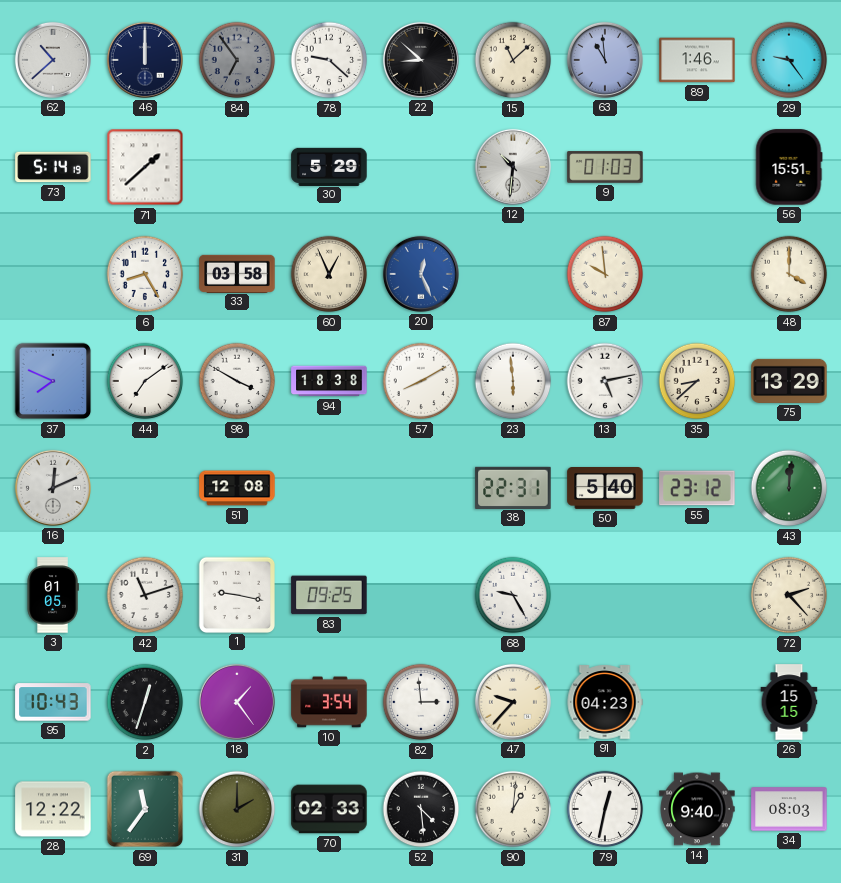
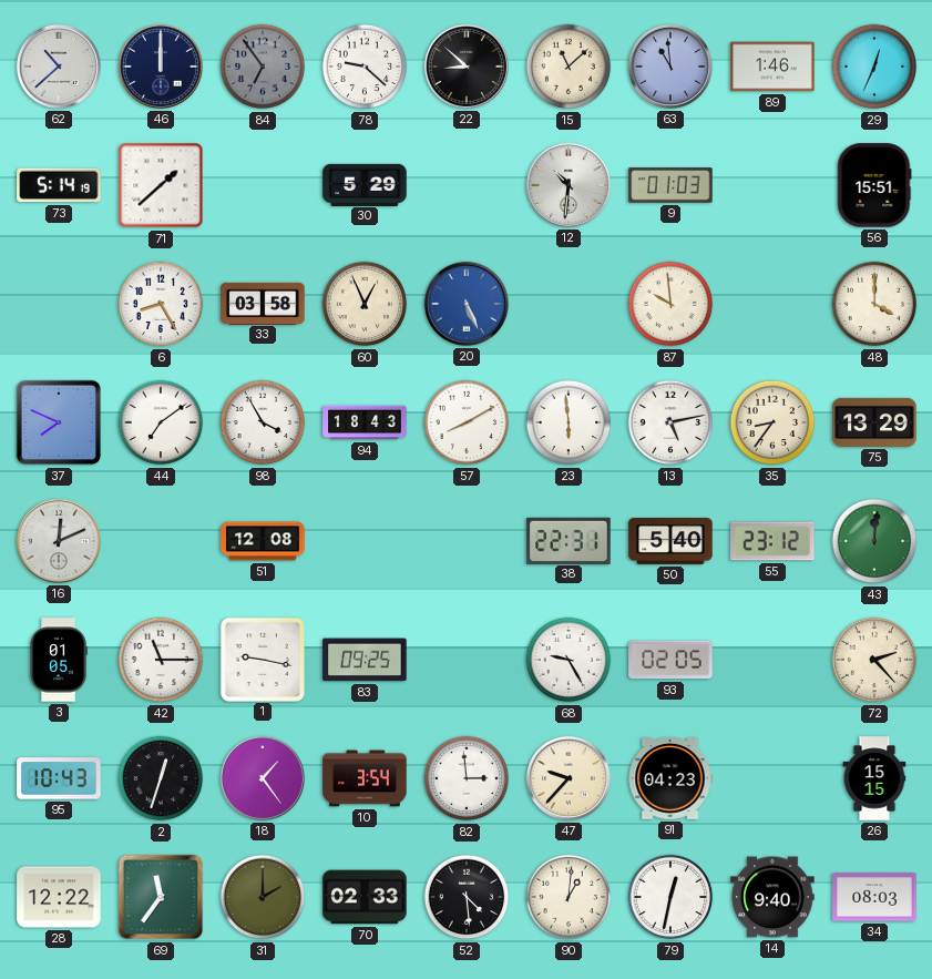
29: 9:24 -> 12:34 (874, 67)
20: 12:26 -> 5:26 (467, 304)
98: 3:50 -> 3:55 (263, 422)
94: 18:38 -> 18:43 (365, 422)
35: 8:38 -> 8:36 (772, 422)
42: 11:12 -> 11:15 (161, 660)
93: none -> 02:05 (670, 660)
